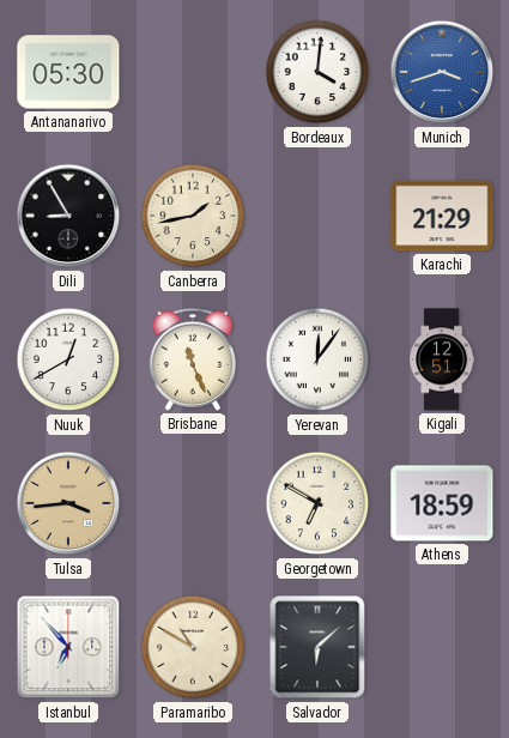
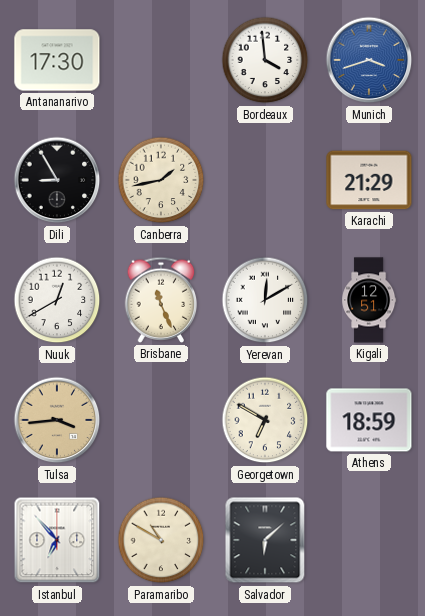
Antananarivo: 05:30 -> 17:30 (57, 60)
Bordeaux: 4:01 -> 3:59 (265, 60)
Yerevan: 12:06 -> 12:10 (265, 300)
